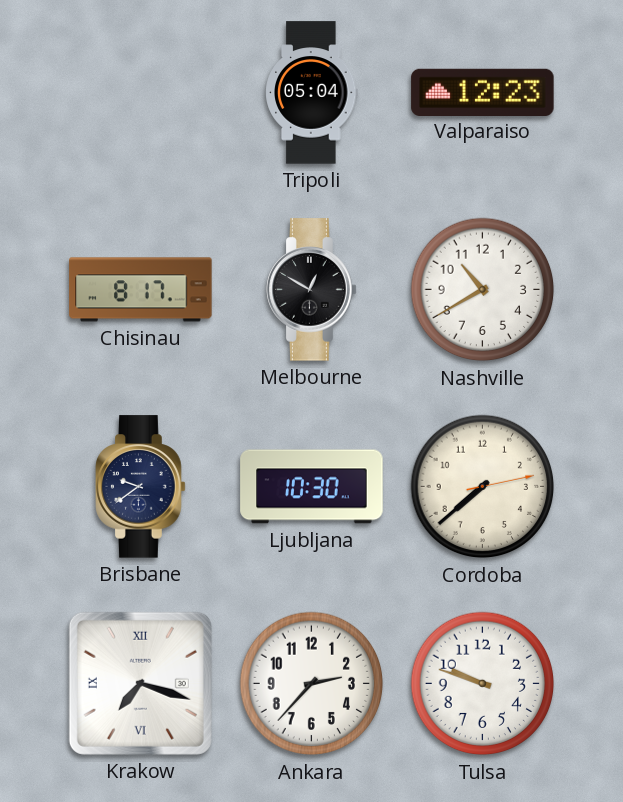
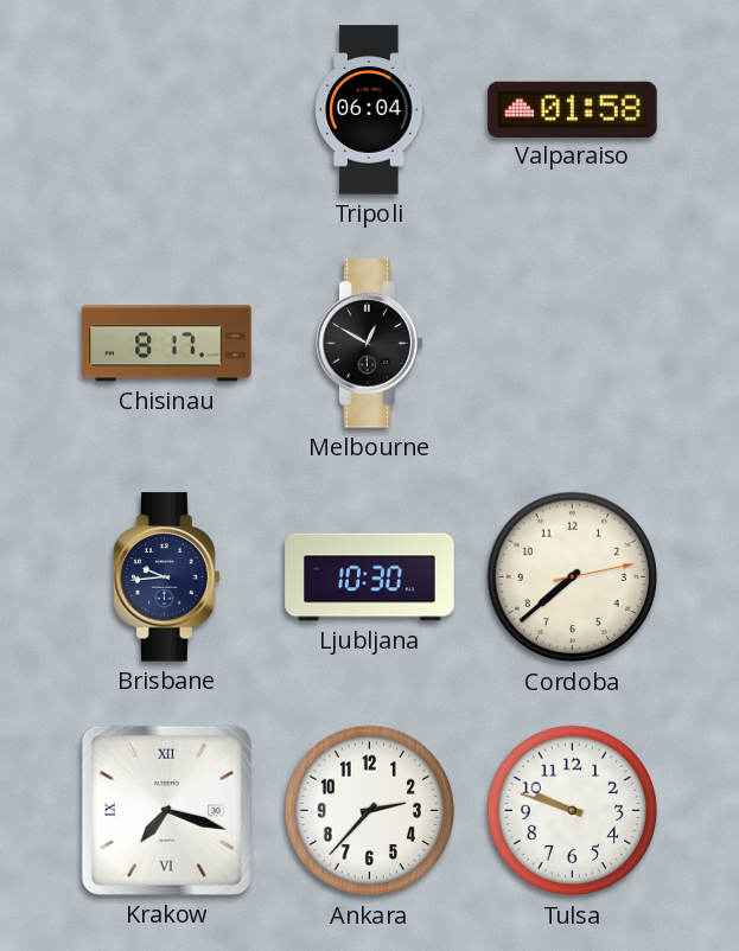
Tripoli: 05:04 -> 06:04 (370, 110)
Valparaiso: 12:23 -> 01:58 (573, 109)
Nashville: 10:40 -> none (483, 290)
Brisbane: 9:39 -> 9:44 (167, 577)
